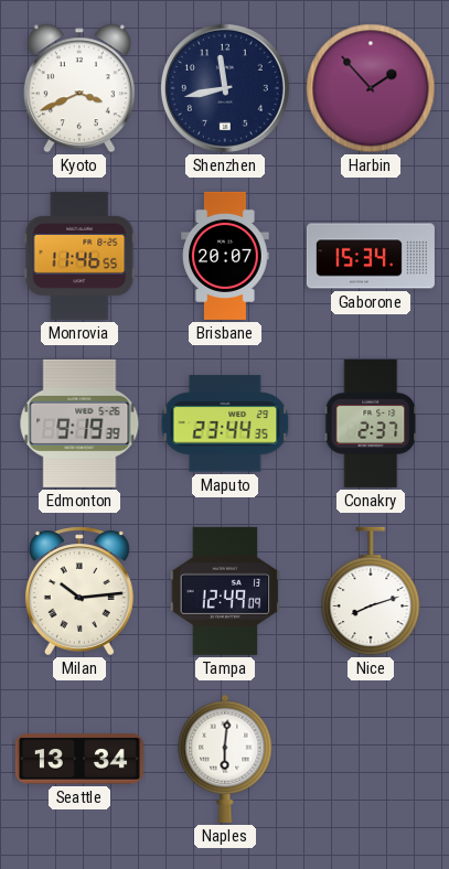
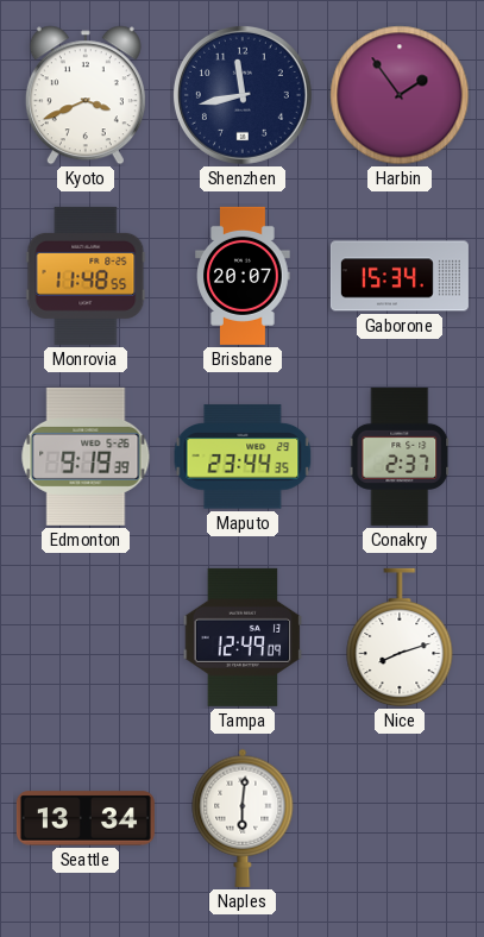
Harbin: 1:53 -> 1:54 (400, 95)
Monrovia: 11:46 -> 11:48 (86, 276)
Milan: 10:14 -> none (79, 591)
